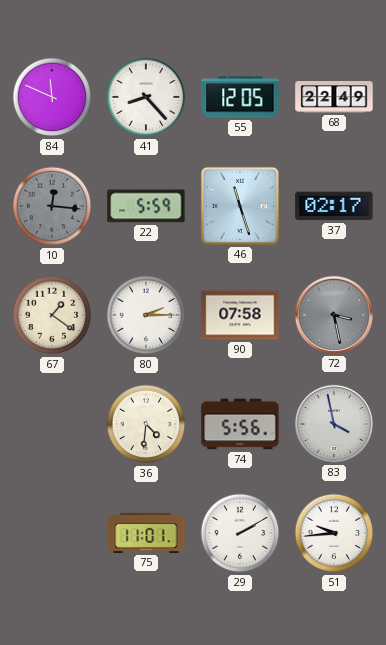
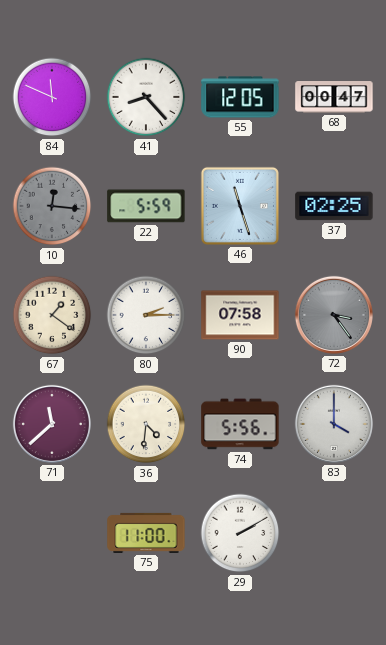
68: 22:49 -> 00:47 (334, 98)
37: 02:17 -> 02:25 (334, 206)
72: 3:28 -> 3:24 (334, 315)
71: none -> 11:38 (52, 424)
83: 3:58 -> 4:00 (334, 424)
75: 11:01 -> 11:00 (146, 533)
51: 9:44 -> none (334, 533)
